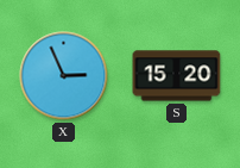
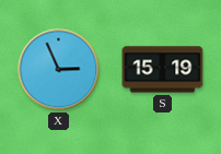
S: 15:20 -> 15:19 (163, 70)
